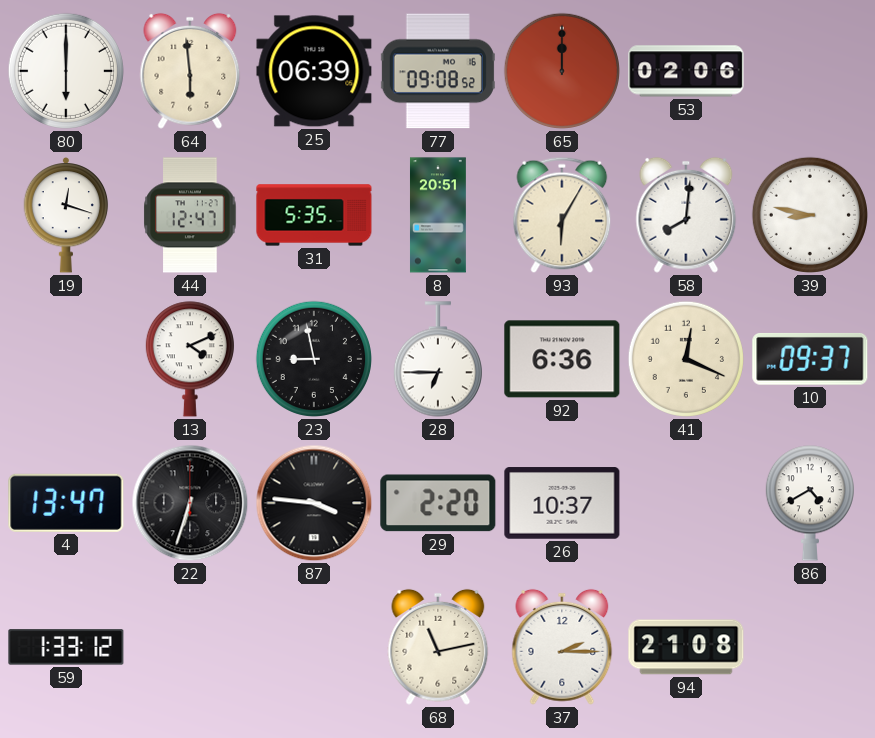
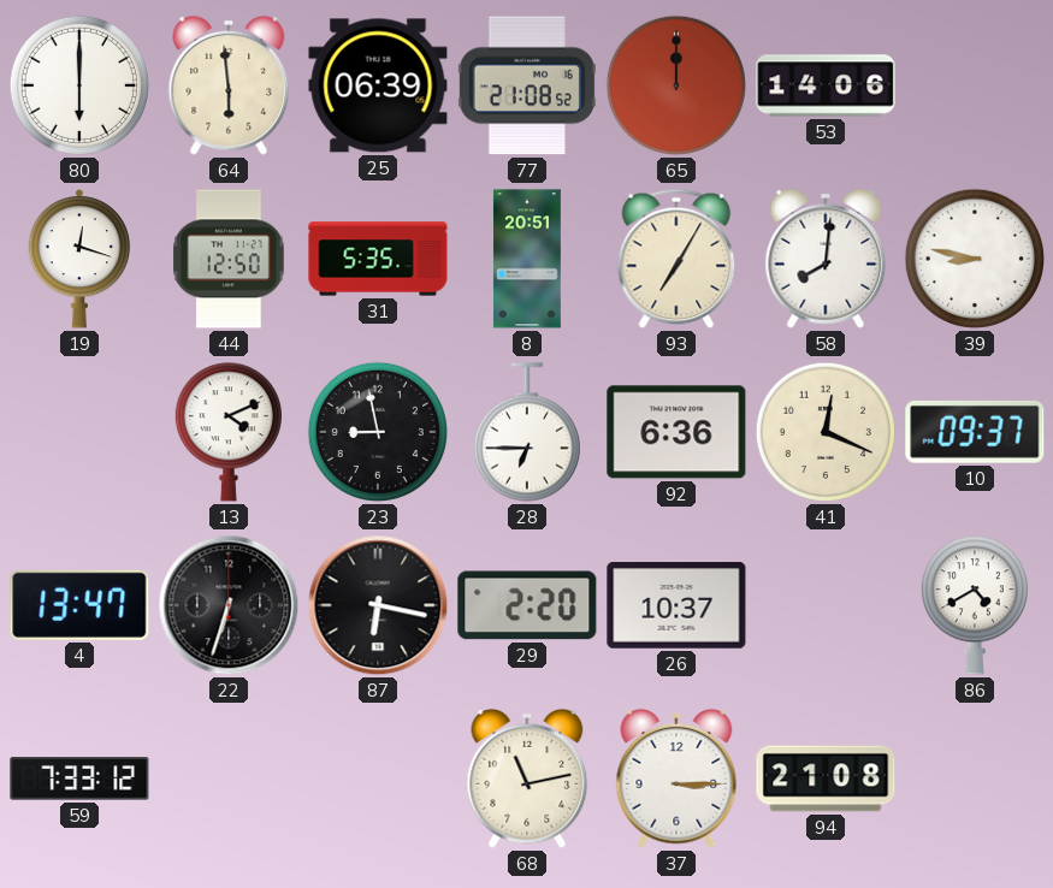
77: 09:08 -> 21:08 (527, 85)
53: 02:06 -> 14:06 (826, 85)
44: 12:47 -> 12:50 (229, 259)
93: 6:05 -> 7:05 (676, 259)
87: 3:46 -> 6:17 (378, 605)
59: 1:33 -> 7:33 (79, 779)
37: 2:15 -> 3:15 (676, 779)
